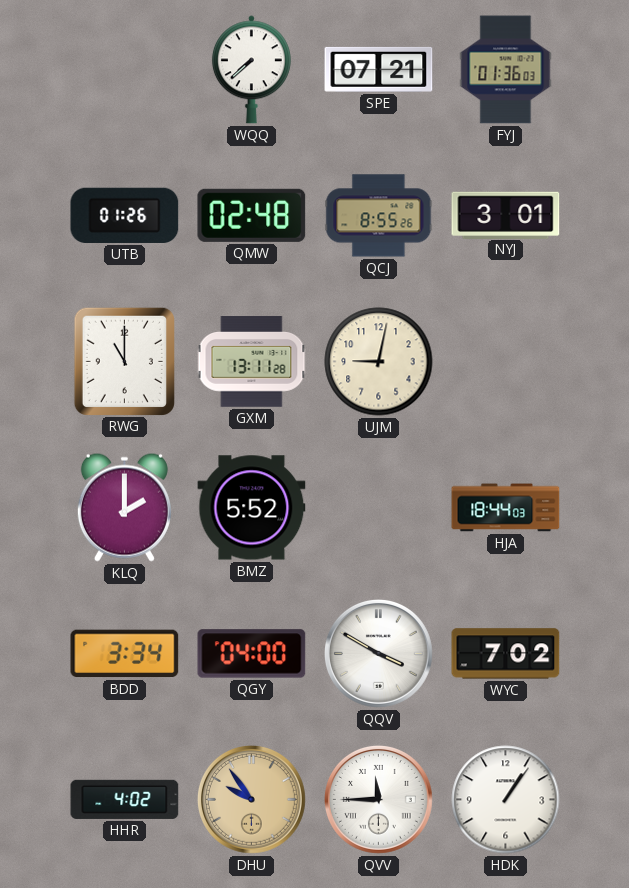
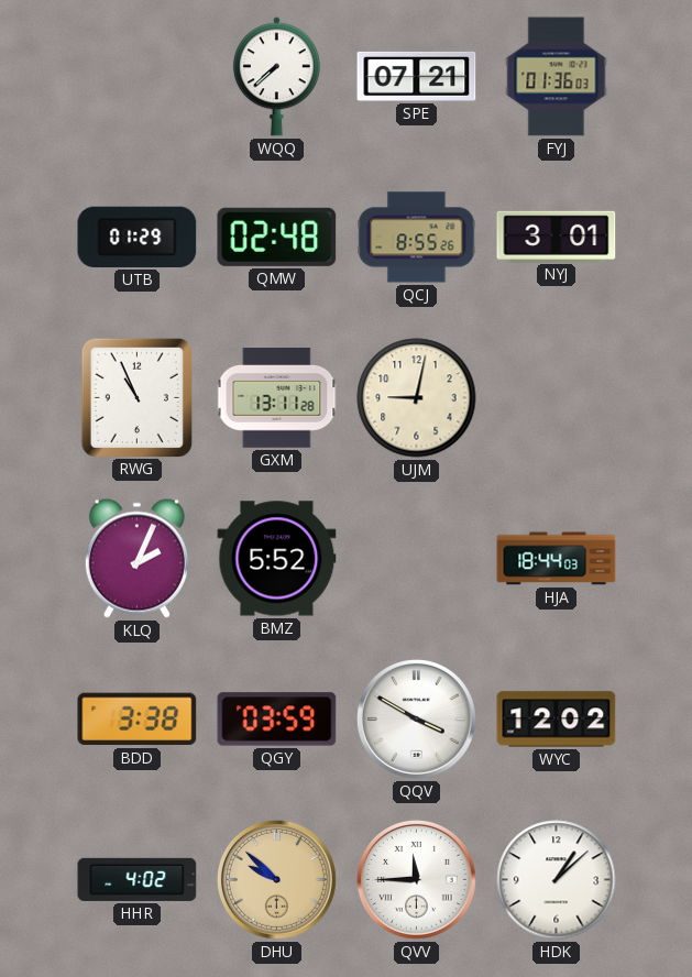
UTB: 01:26 -> 01:29 (138, 237)
RWG: 11:00 -> 10:56 (136, 397)
KLQ: 2:00 -> 2:04 (136, 558)
BDD: 3:34 -> 3:38 (138, 720)
QGY: 04:00 -> 03:59 (277, 720)
WYC: 7:02 -> 12:02 (557, 720)
DHU: 9:54 -> 9:52 (276, 879)
HDK: 1:06 -> 1:08 (557, 880)
